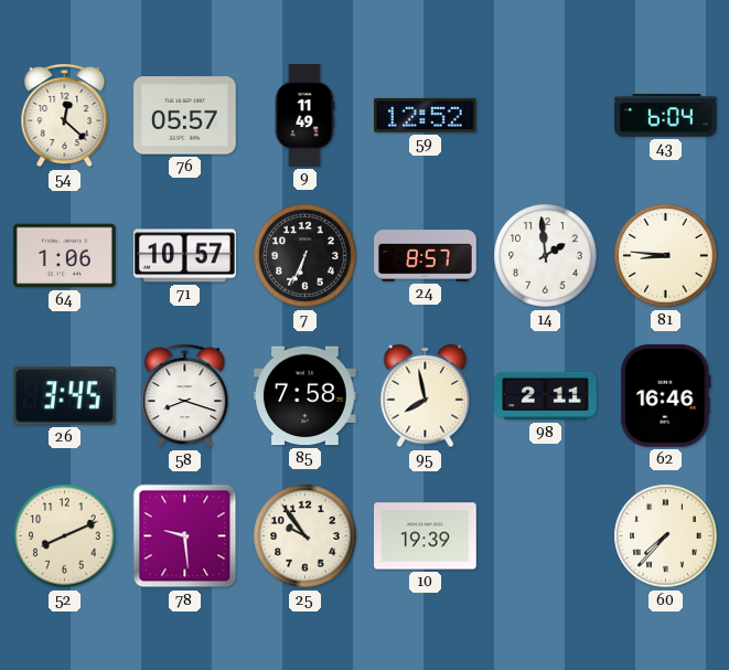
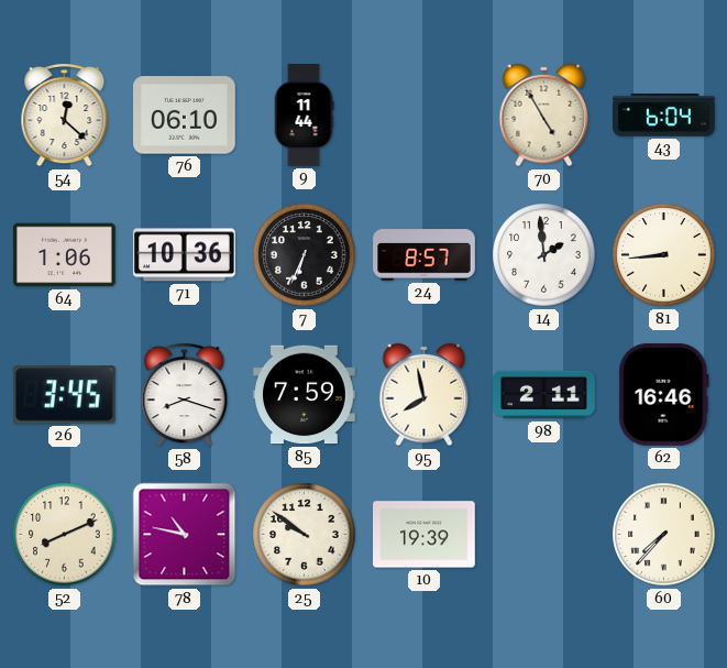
76: 05:57 -> 06:10 (185, 116)
9: 11:49 -> 11:44 (304, 116)
59: 12:52 -> none (425, 115)
70: none -> 4:55 (544, 116)
71: 10:57 -> 10:36 (184, 255)
81: 8:46 -> 8:44 (664, 255)
85: 7:58 -> 7:59 (305, 395)
78: 9:29 -> 10:47 (185, 535)
25: 9:54 -> 9:51 (305, 535)
